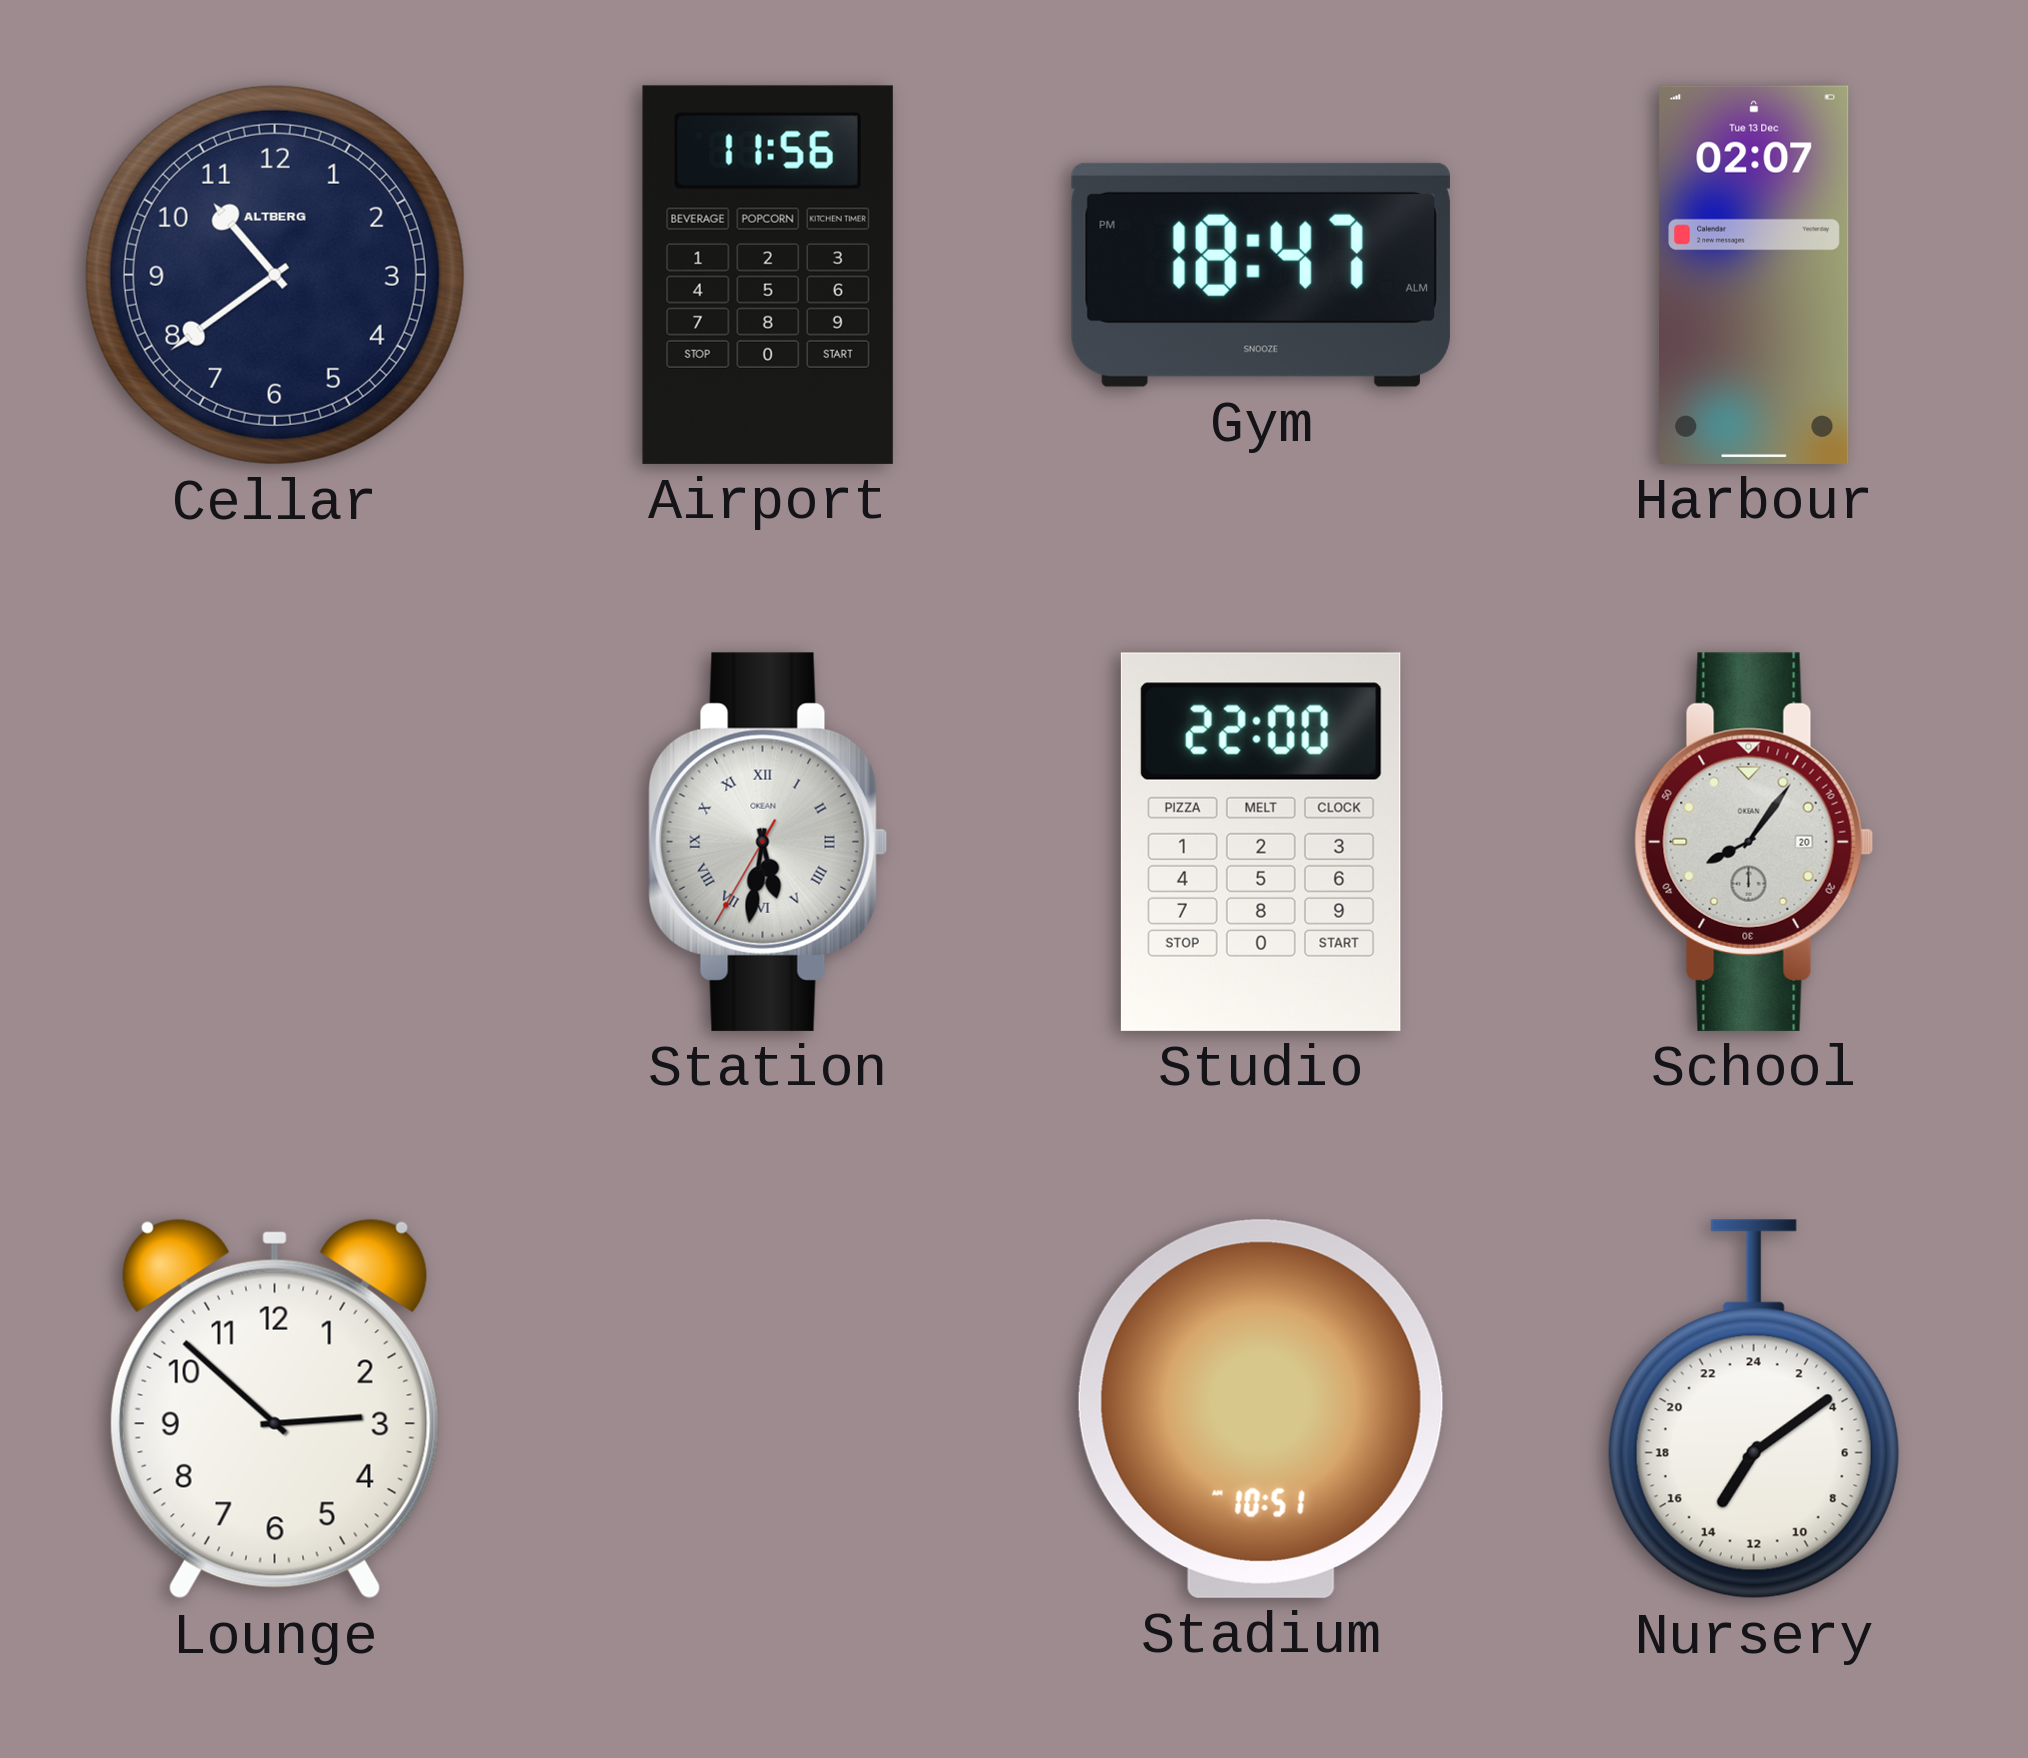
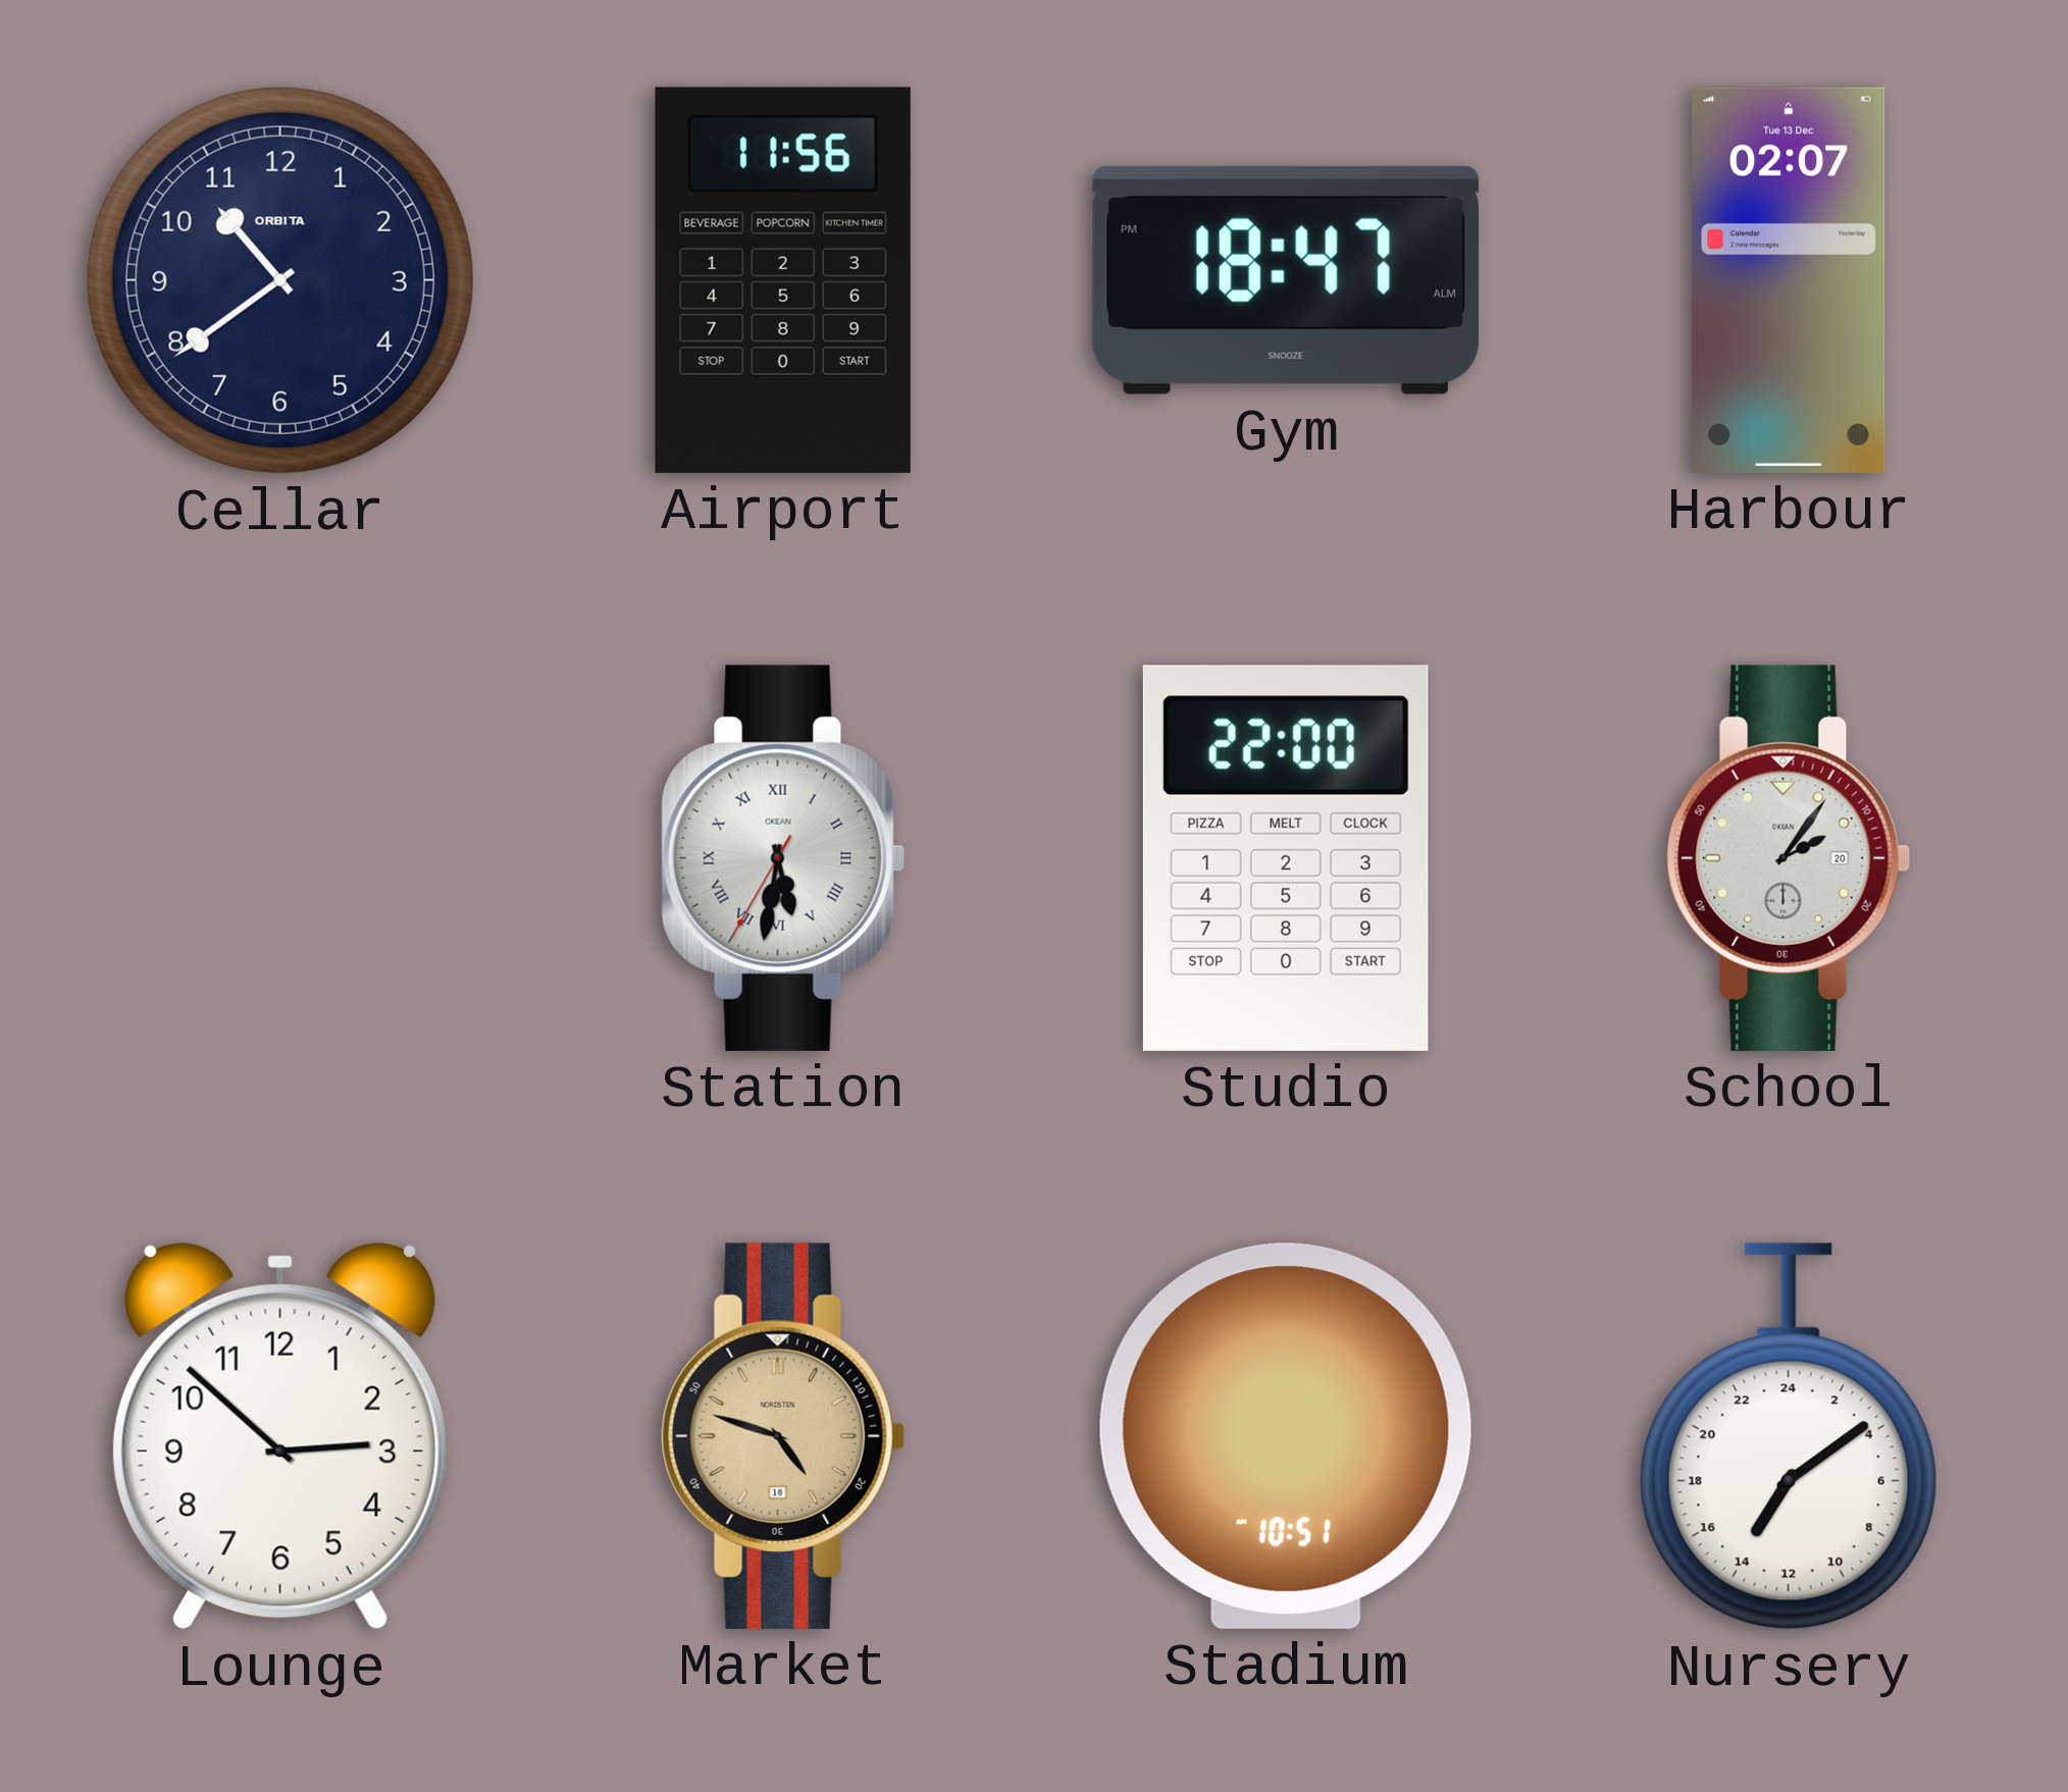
Cellar brand: ALTBERG -> ORBITA (280, 280)
School: 8:06 -> 2:06 (1789, 858)
Market: none -> 4:48 (783, 1436)
